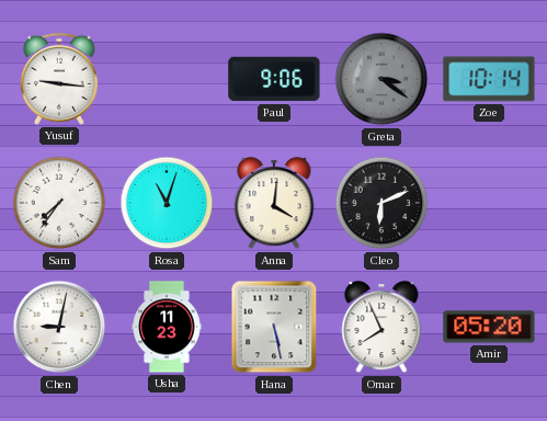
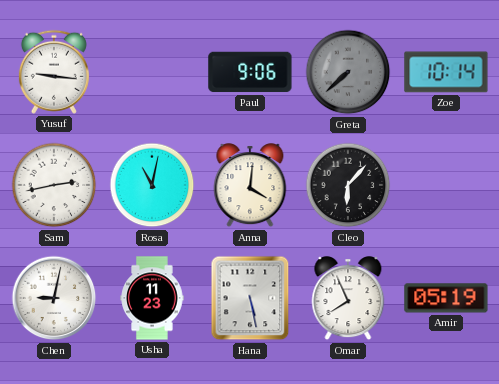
Greta: 3:21 -> 7:38 (348, 72)
Sam: 7:36 -> 2:43 (54, 185)
Rosa: 11:03 -> 11:02 (152, 185)
Cleo: 6:11 -> 6:07 (348, 185)
Amir: 05:20 -> 05:19 (446, 298)
